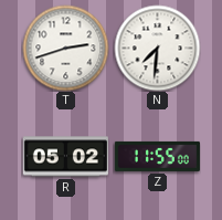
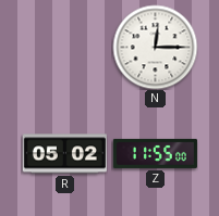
T: 2:42 -> none (65, 48)
N: 7:31 -> 12:15 (155, 47)
